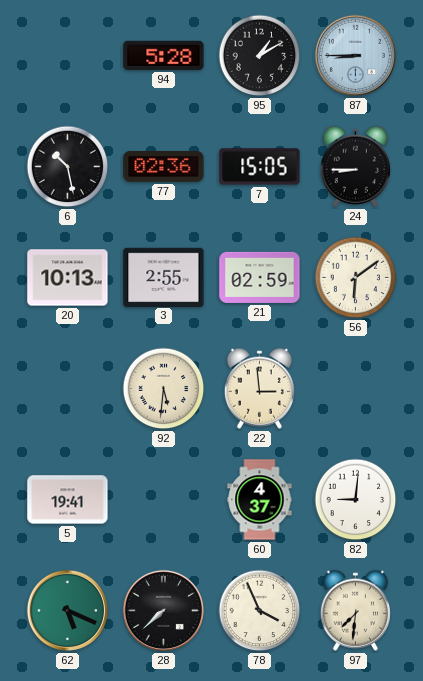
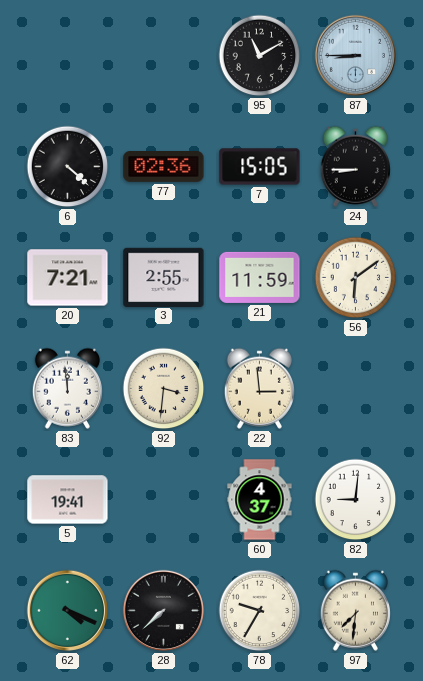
94: 5:28 -> none (164, 55)
95: 1:10 -> 11:10 (260, 56)
6: 10:28 -> 4:22 (68, 167)
20: 10:13 -> 7:21 (68, 278)
21: 02:59 -> 11:59 (260, 277)
83: none -> 11:59 (67, 388)
92: 5:31 -> 3:31 (164, 389)
62: 5:19 -> 4:19 (67, 610)
78: 3:56 -> 9:35 (260, 611)
